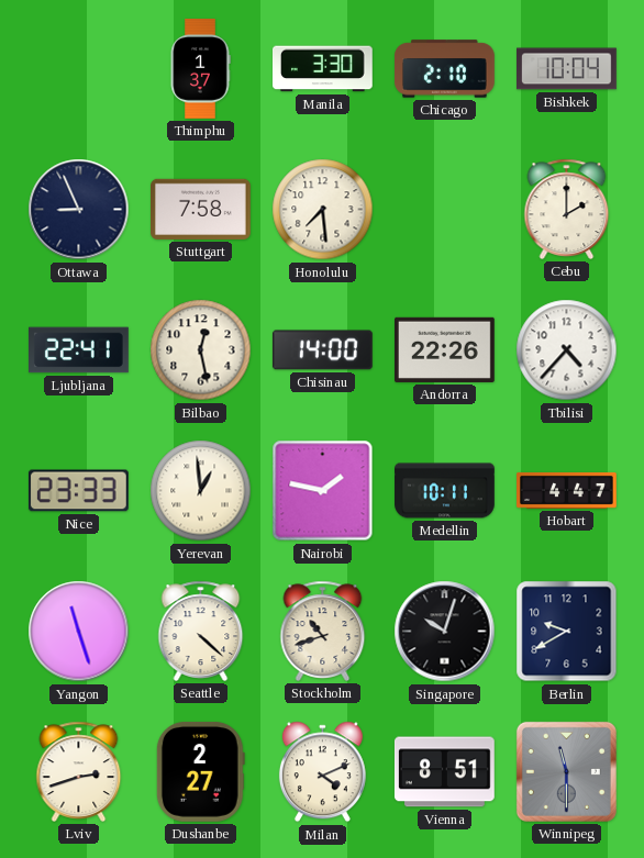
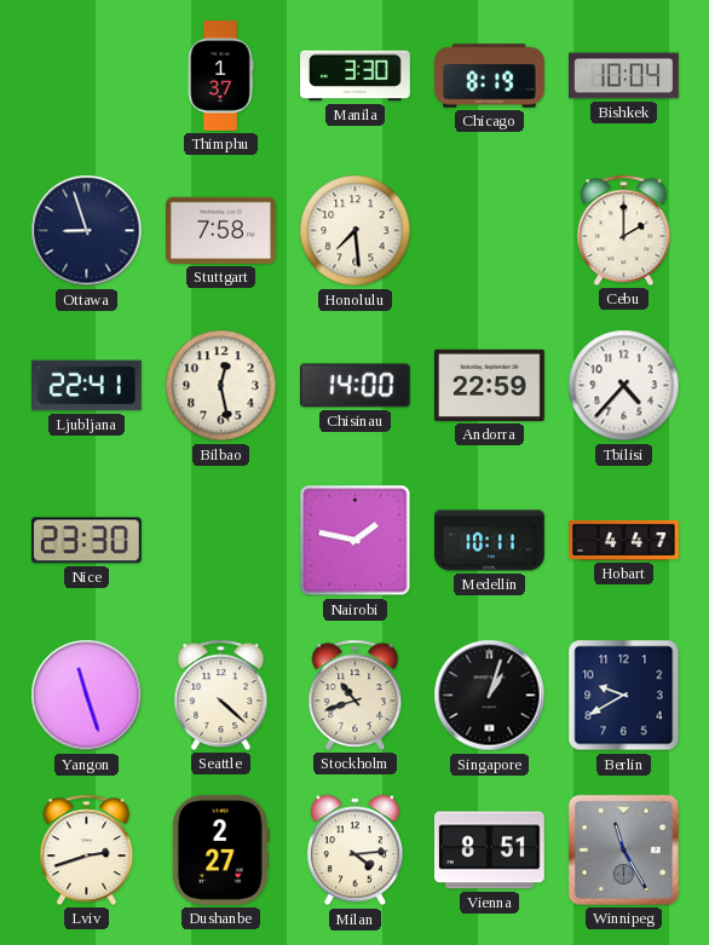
Chicago: 2:10 -> 8:19 (490, 76)
Ottawa: 8:56 -> 8:57 (87, 231)
Andorra: 22:26 -> 22:59 (490, 385)
Nice: 23:33 -> 23:30 (86, 541)
Yerevan: 12:59 -> none (201, 491)
Singapore: 10:03 -> 1:03 (490, 696)
Milan: 4:11 -> 4:14 (354, 851)
Winnipeg: 11:30 -> 11:25 (623, 849)
